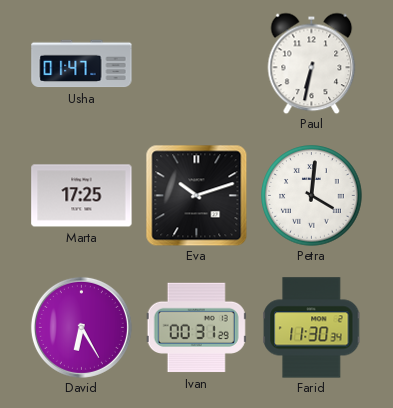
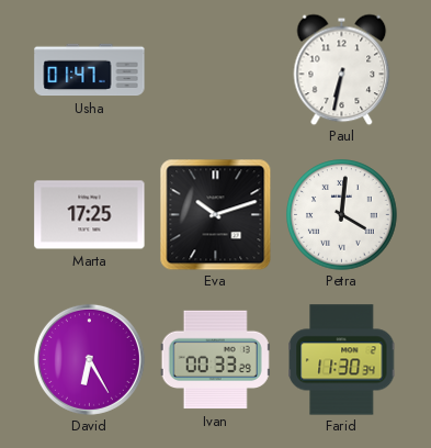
Ivan: 00:31 -> 00:33 (215, 360)
